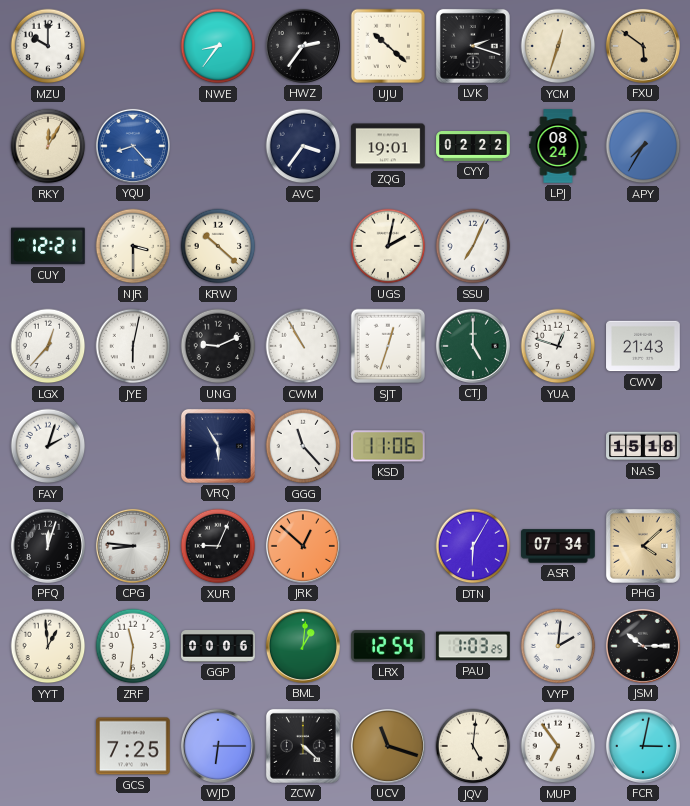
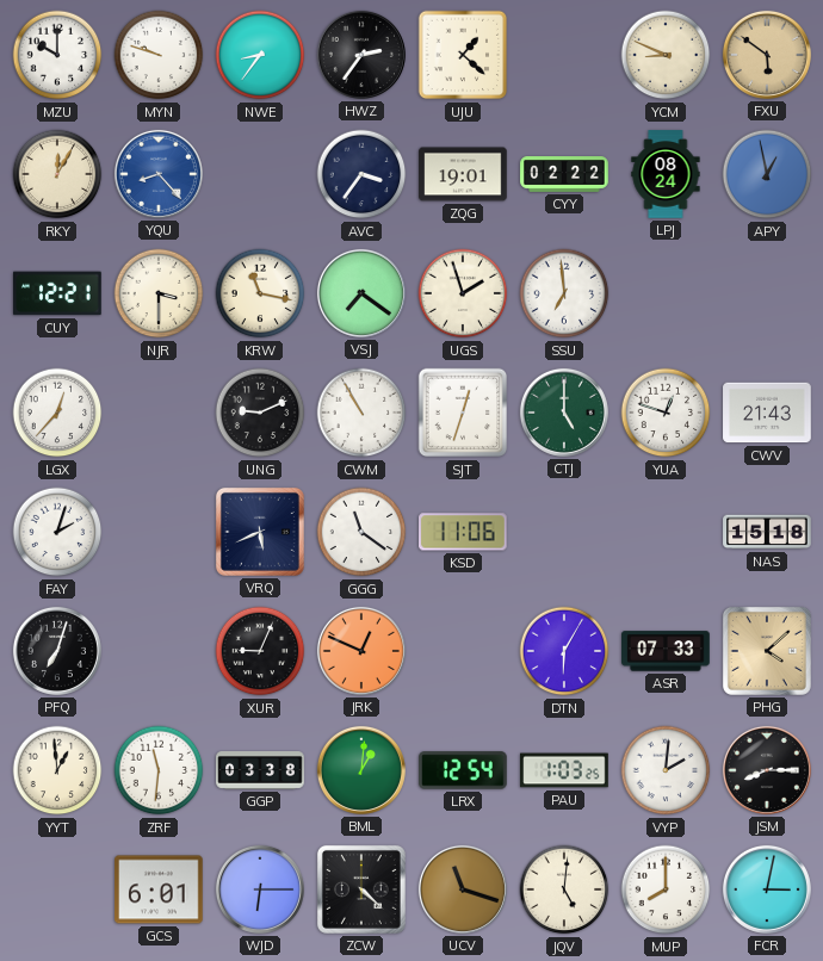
MYN: none -> 9:48 (159, 55)
UJU: 10:22 -> 1:22 (463, 55)
LVK: 2:18 -> none (473, 46)
YCM: 12:33 -> 8:49 (666, 55)
APY: 7:35 -> 12:58 (767, 174)
KRW: 10:22 -> 11:17 (260, 293)
VSJ: none -> 7:21 (361, 293)
UGS: 2:02 -> 1:57 (463, 293)
SSU: 7:04 -> 6:59 (564, 293)
JYE: 6:02 -> none (133, 346)
VRQ: 5:55 -> 5:41 (260, 532)
GGG: 11:23 -> 11:21 (361, 532)
PFQ: 12:03 -> 7:03 (57, 651)
CPG: 8:46 -> none (133, 546)
JRK: 12:52 -> 12:49 (361, 651)
ASR: 07:34 -> 07:33 (666, 651)
GGP: 00:06 -> 03:38 (260, 771)
JSM: 10:15 -> 8:15 (767, 770)
GCS: 7:25 -> 6:01 (159, 889)
MUP: 6:54 -> 8:00 (666, 889)
